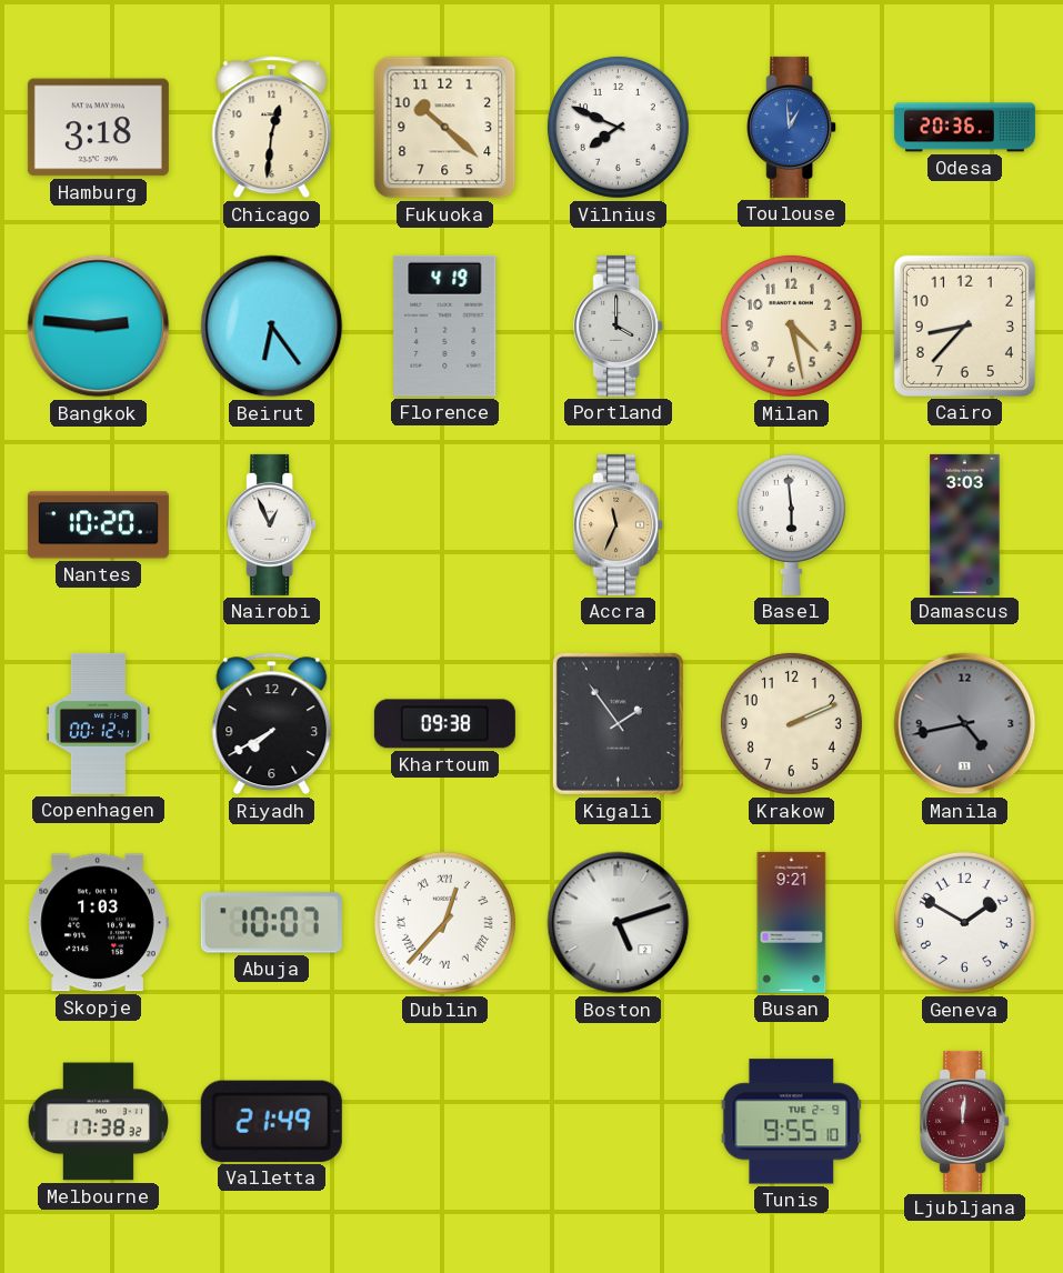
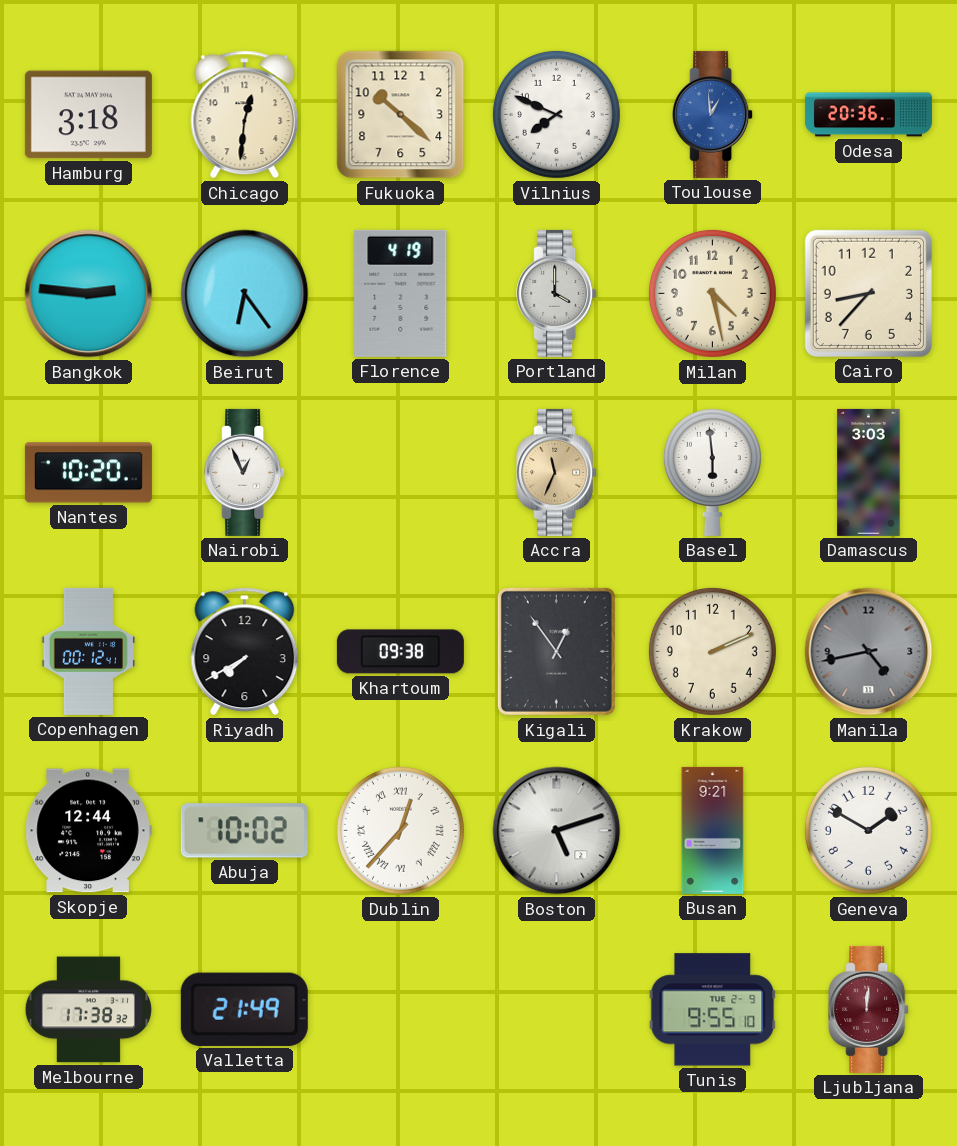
Kigali: 1:54 -> 12:54 (556, 651)
Skopje: 1:03 -> 12:44 (88, 831)
Abuja: 10:07 -> 10:02 (244, 831)
